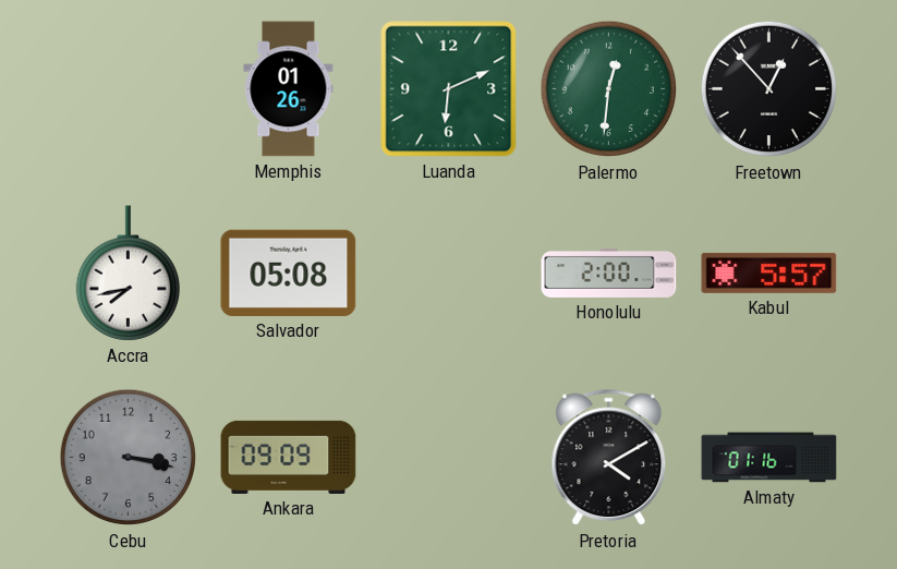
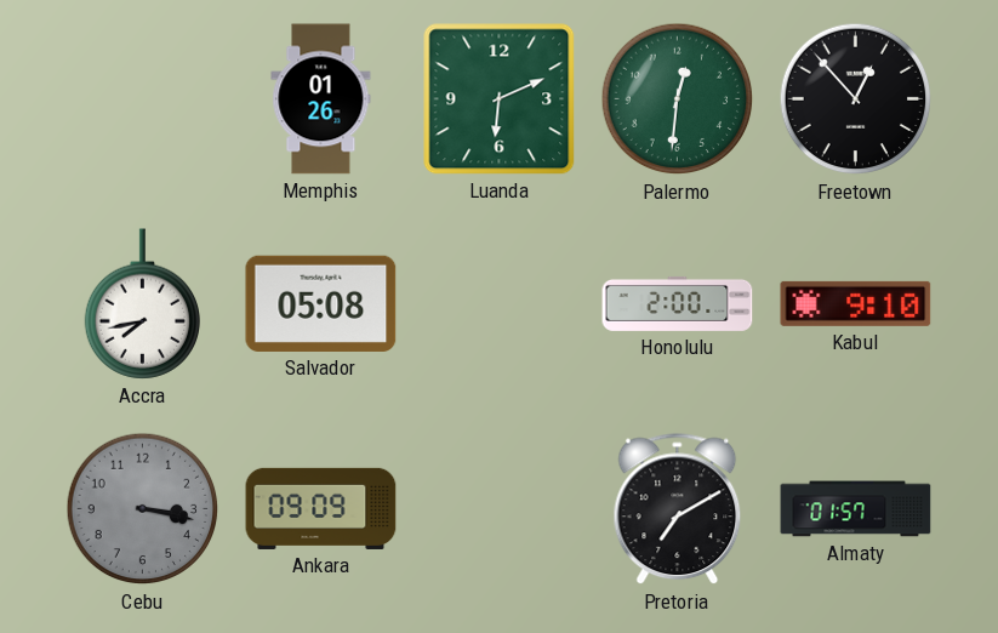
Kabul: 5:57 -> 9:10 (856, 303)
Pretoria: 4:10 -> 7:10 (678, 509)
Almaty: 01:16 -> 01:57 (856, 509)
